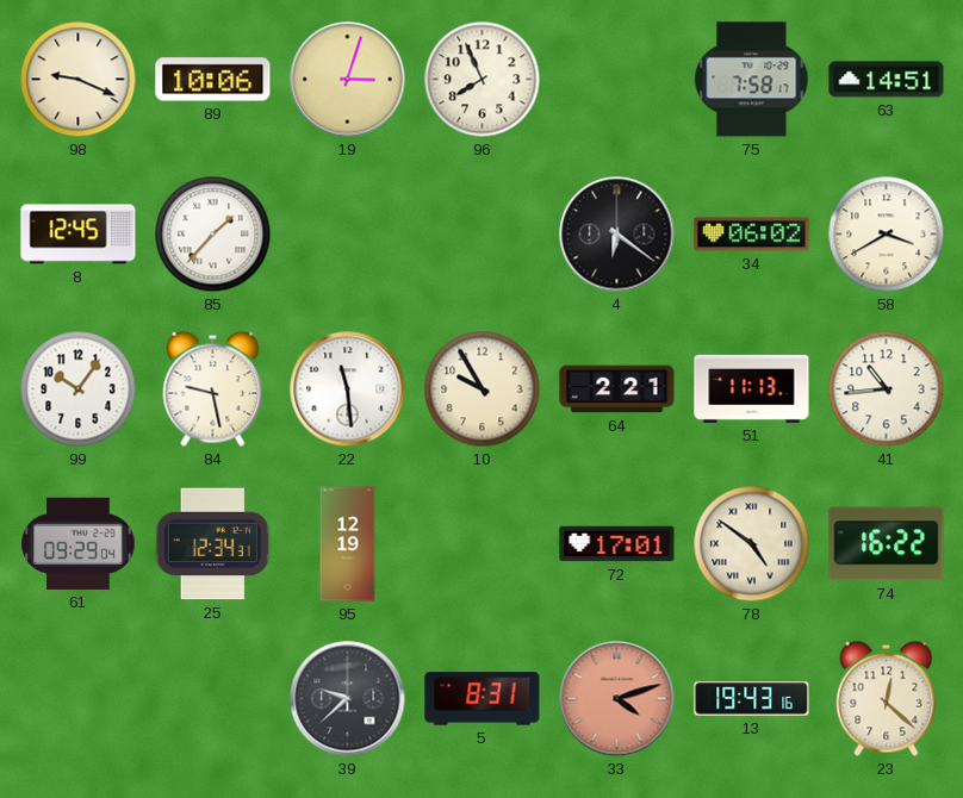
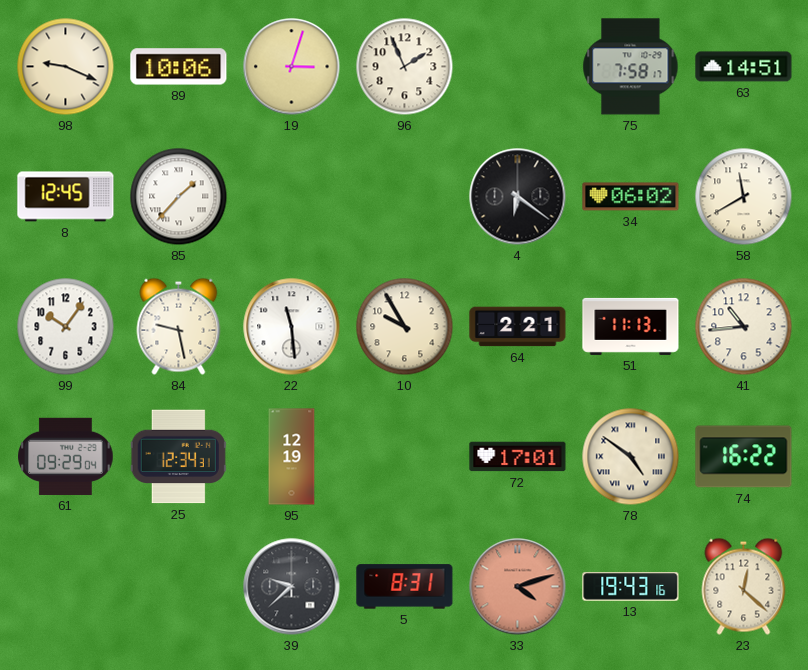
96: 7:56 -> 1:56 (405, 67)
58: 3:40 -> 11:40 (744, 197)
